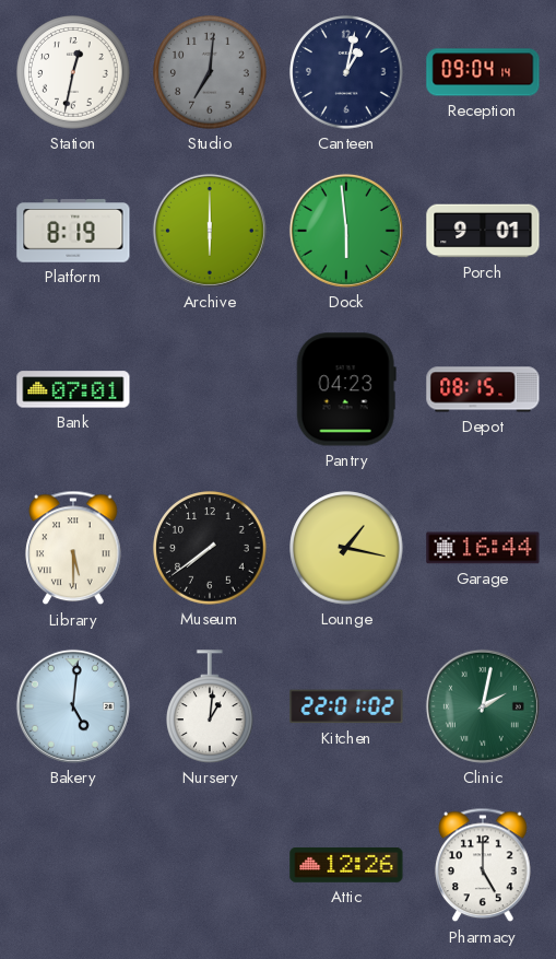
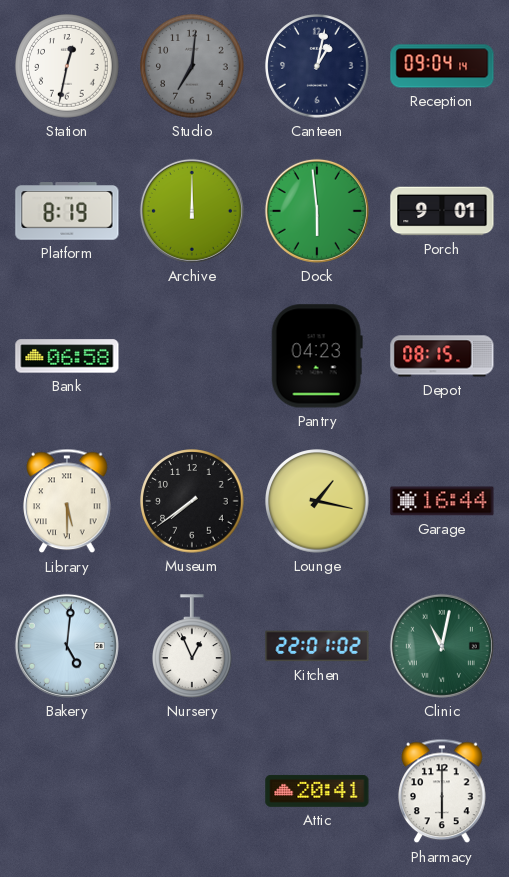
Archive: 6:00 -> 12:00 (192, 211)
Bank: 07:01 -> 06:58 (67, 356)
Nursery: 1:01 -> 12:56 (193, 646)
Clinic: 2:02 -> 11:02 (442, 646)
Attic: 12:26 -> 20:41 (317, 791)
Pharmacy: 5:00 -> 6:00 (442, 791)
